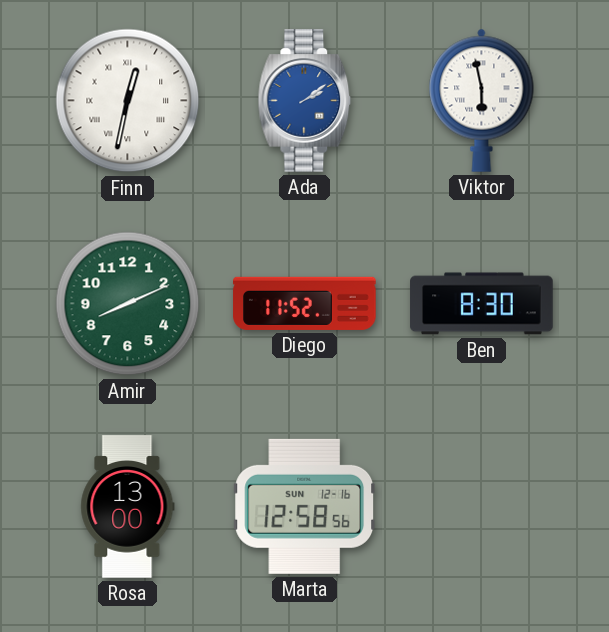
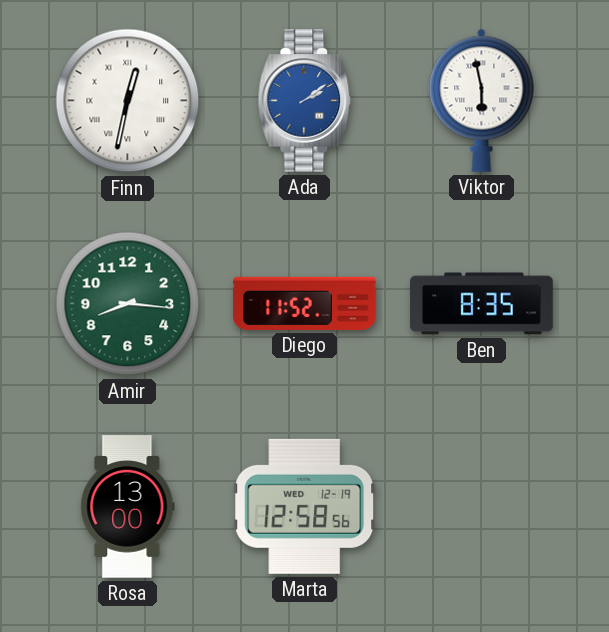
Amir: 8:11 -> 8:16 (128, 304)
Ben: 8:30 -> 8:35 (482, 304)
Marta date: SUN 12-16 -> WED 12-19 (305, 506)
